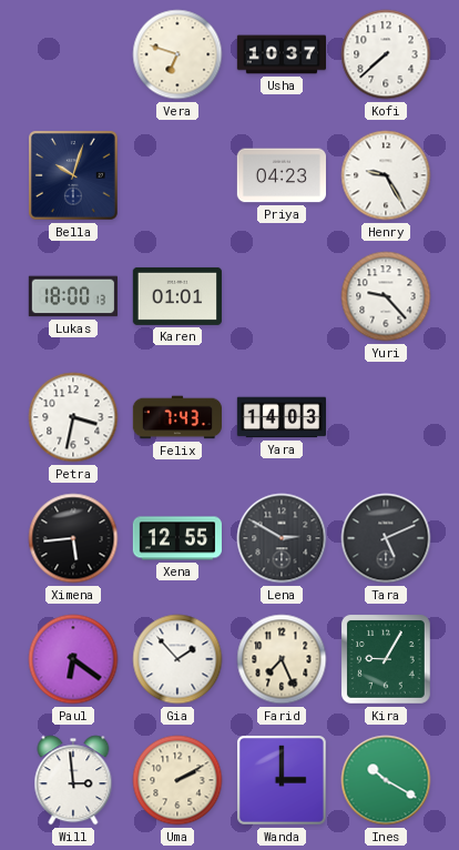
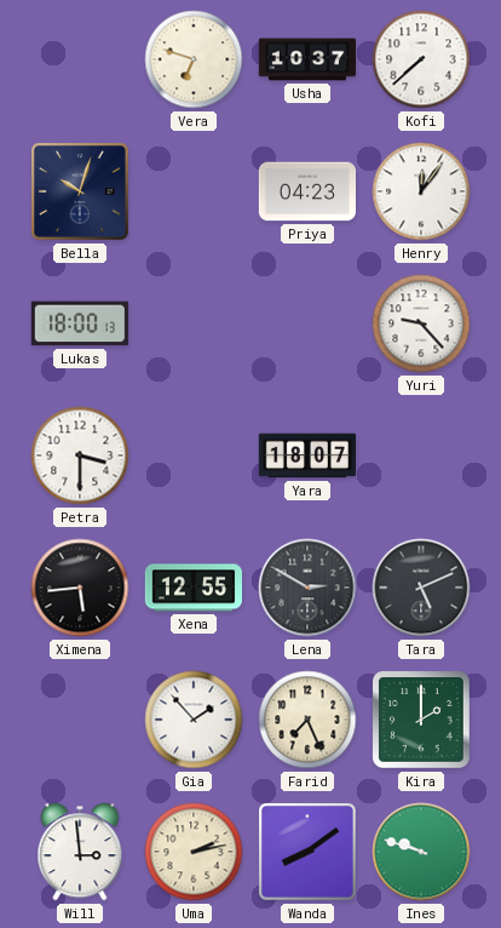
Henry: 9:25 -> 12:06 (421, 191)
Karen: 01:01 -> none (177, 296)
Petra: 3:32 -> 3:30 (80, 456)
Felix: 7:43 -> none (176, 417)
Yara: 14:03 -> 18:07 (306, 456)
Paul: 6:21 -> none (73, 659)
Kira: 9:05 -> 2:00 (422, 721)
Uma: 2:10 -> 2:13 (194, 852)
Wanda: 3:00 -> 8:09 (309, 853)
Ines: 10:20 -> 9:48 (421, 852)
